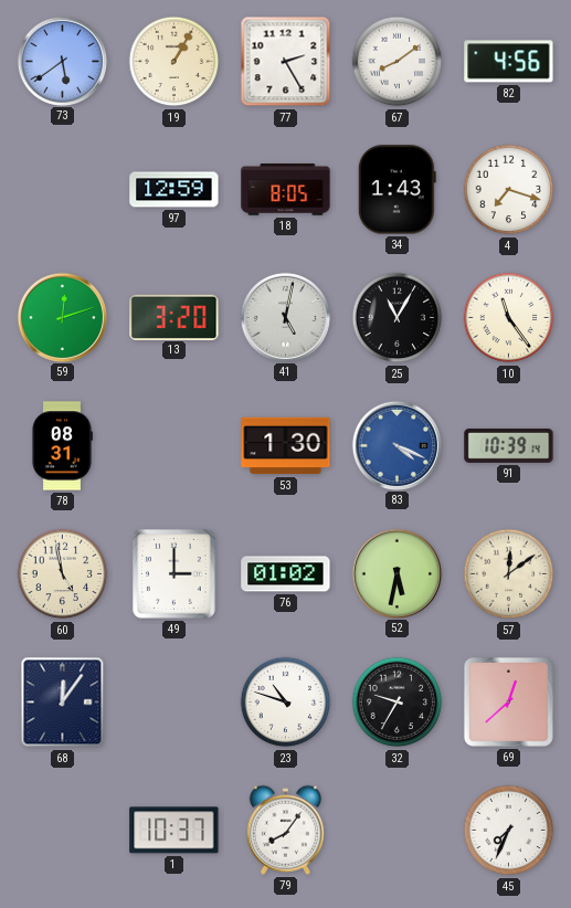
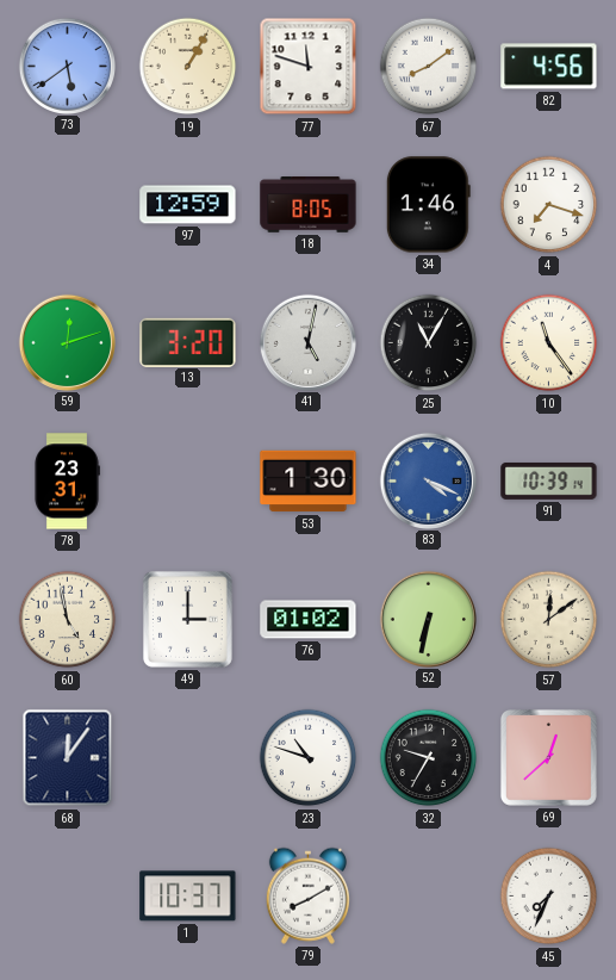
77: 2:25 -> 11:48 (309, 67)
34: 1:43 -> 1:46 (428, 205)
78: 08:31 -> 23:31 (68, 482)
52: 5:32 -> 6:32 (428, 619)
79: 8:06 -> 8:10 (307, 895)
